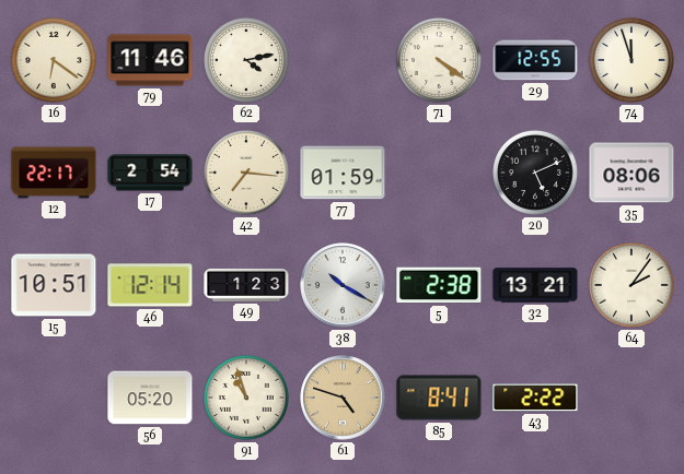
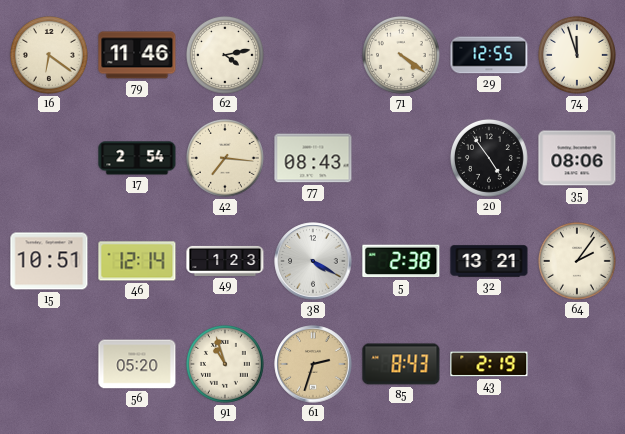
12: 22:17 -> none (54, 173)
77: 01:59 -> 08:43 (313, 158)
20: 5:11 -> 4:54 (489, 158)
38: 10:20 -> 4:20 (313, 261)
61: 4:48 -> 2:33 (313, 364)
85: 8:41 -> 8:43 (401, 364)
43: 2:22 -> 2:19 (489, 364)
